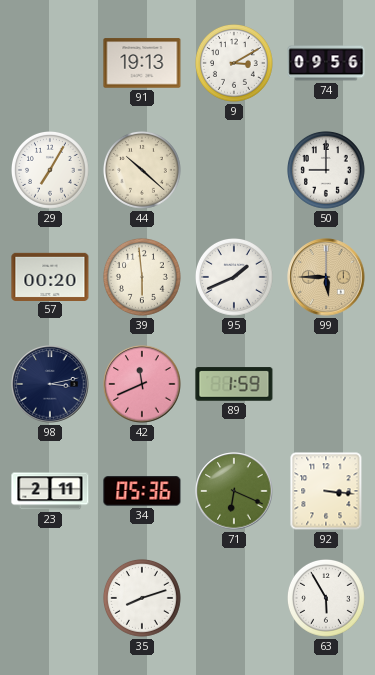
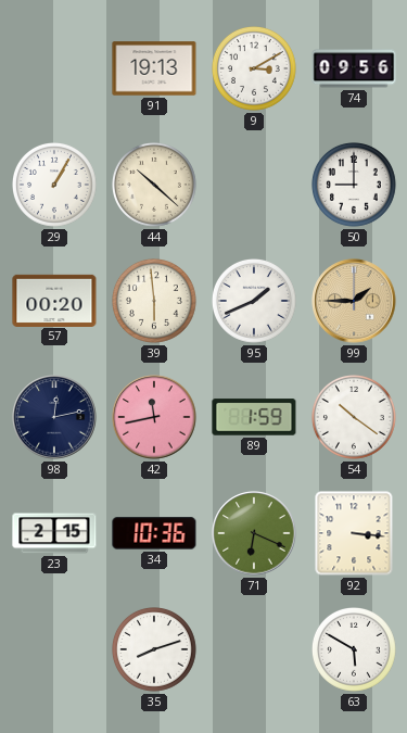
29: 7:05 -> 1:05 (55, 186)
99: 5:45 -> 1:45 (354, 301)
98: 3:13 -> 12:13 (54, 417)
42: 11:41 -> 11:43 (154, 417)
54: none -> 10:21 (355, 418)
23: 2:11 -> 2:15 (54, 533)
34: 05:36 -> 10:36 (154, 533)
63: 5:55 -> 5:50 (355, 650)
